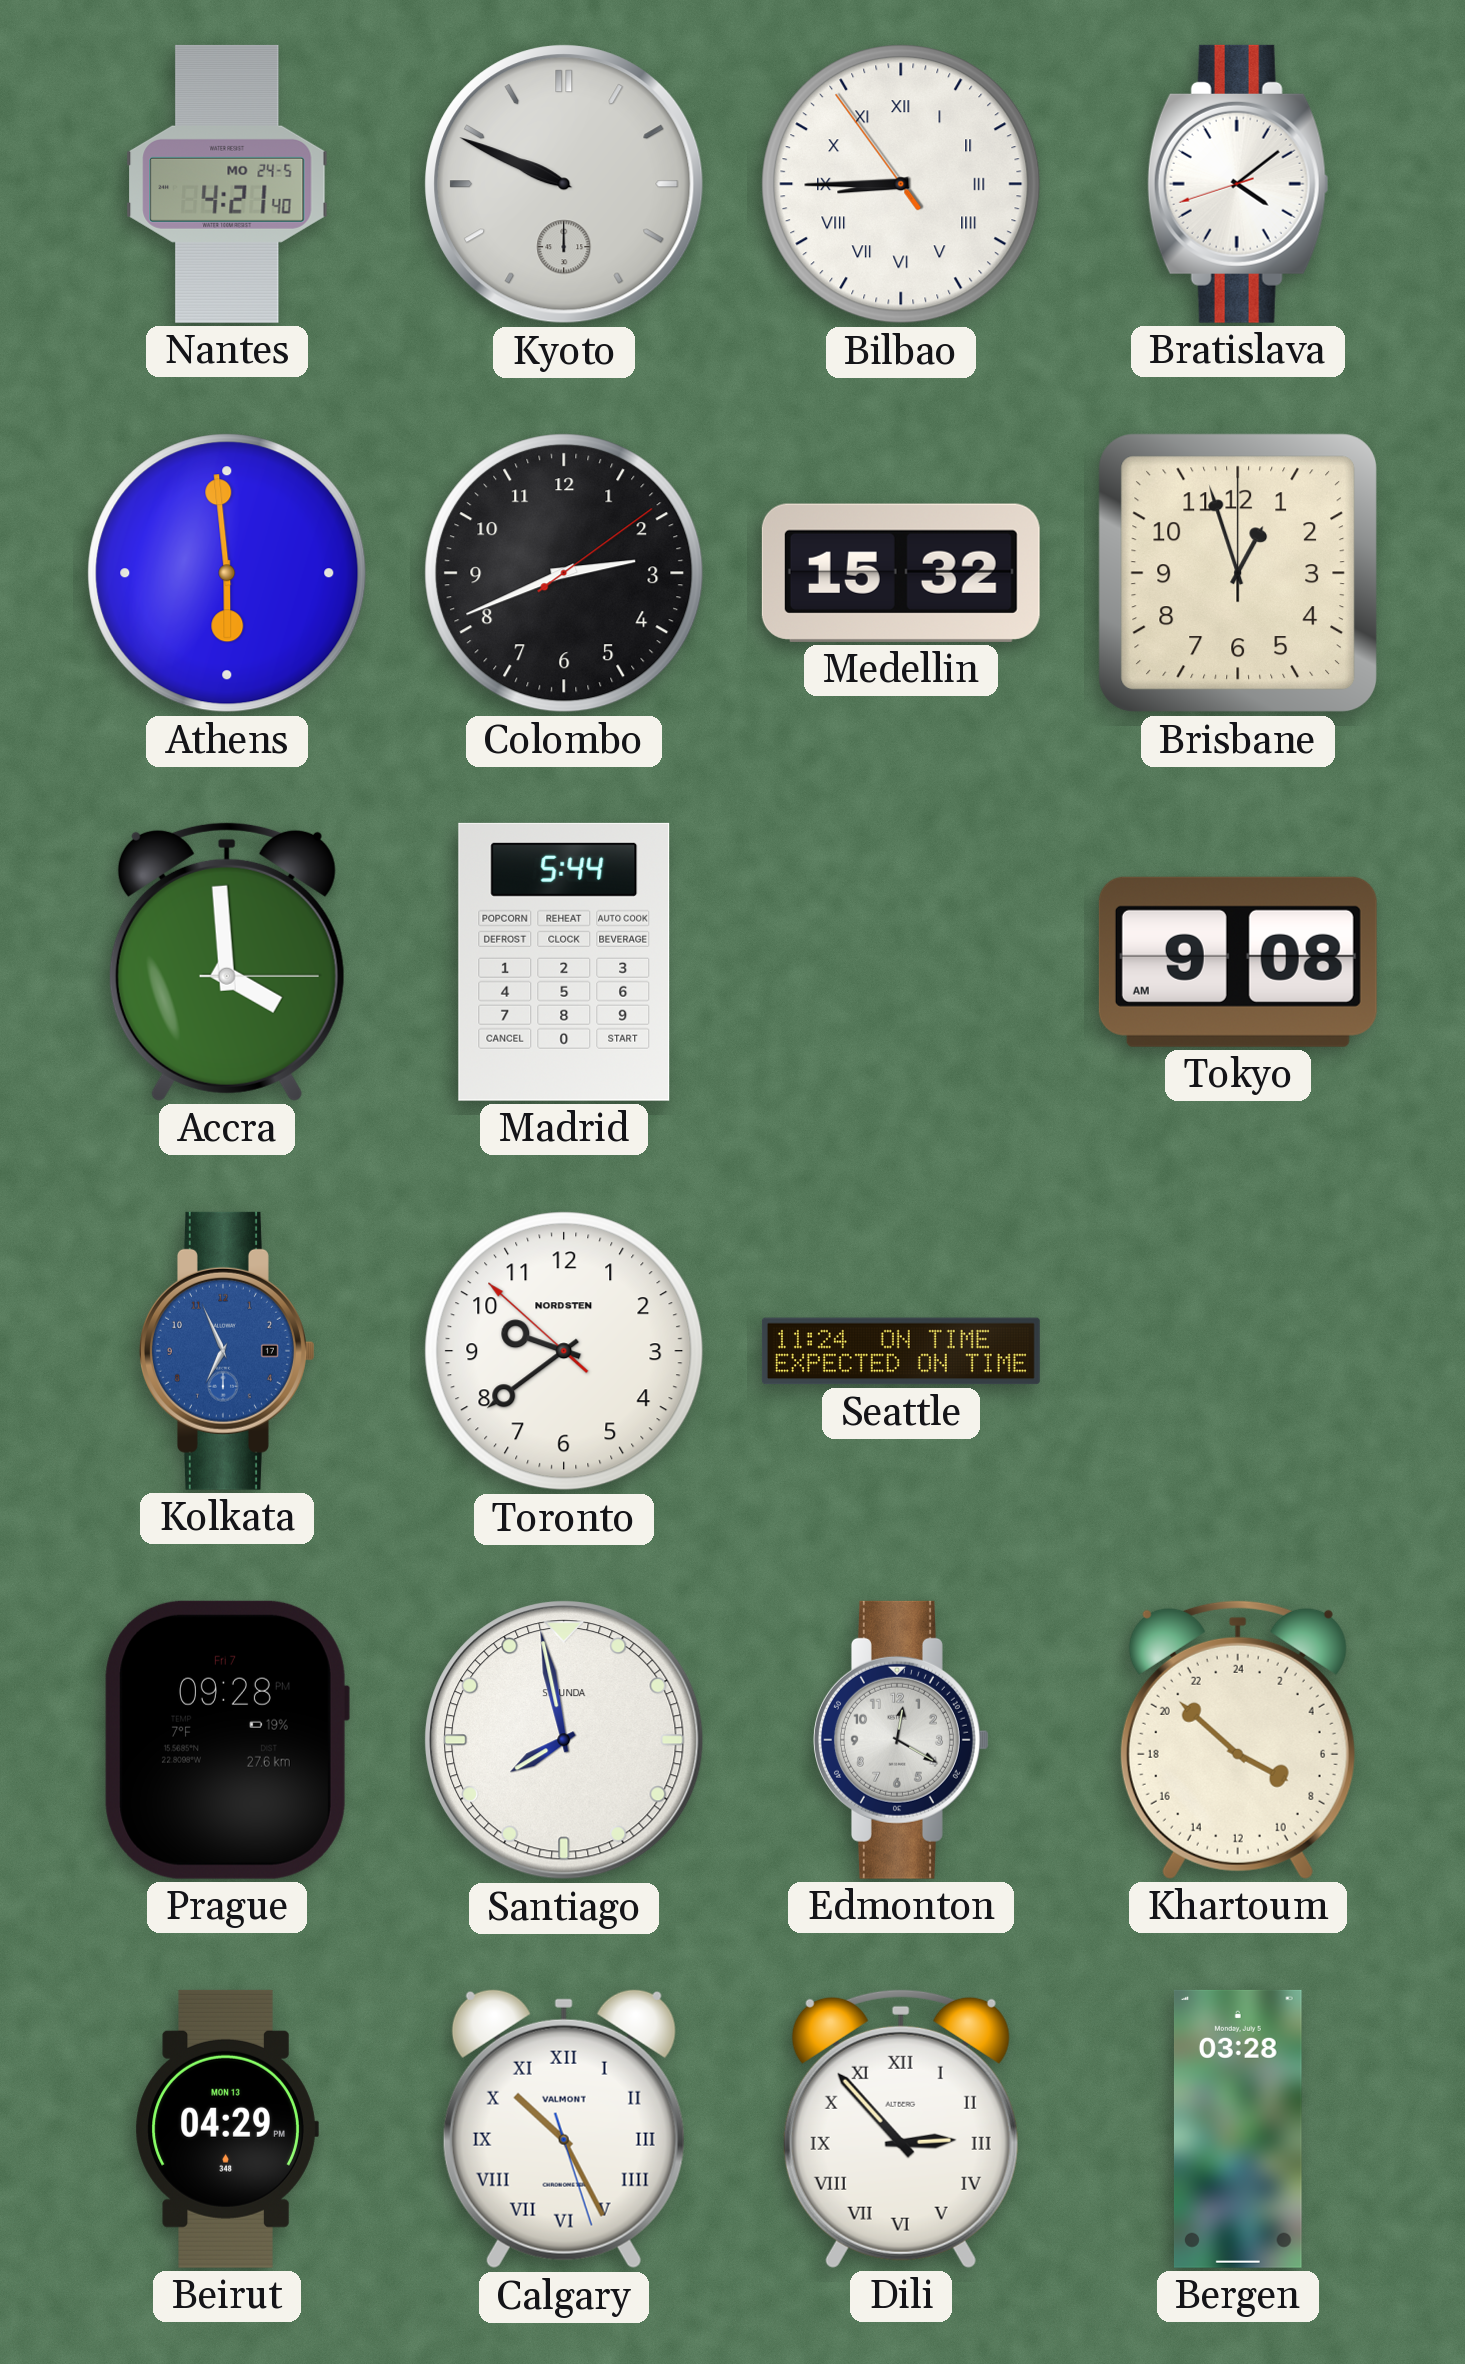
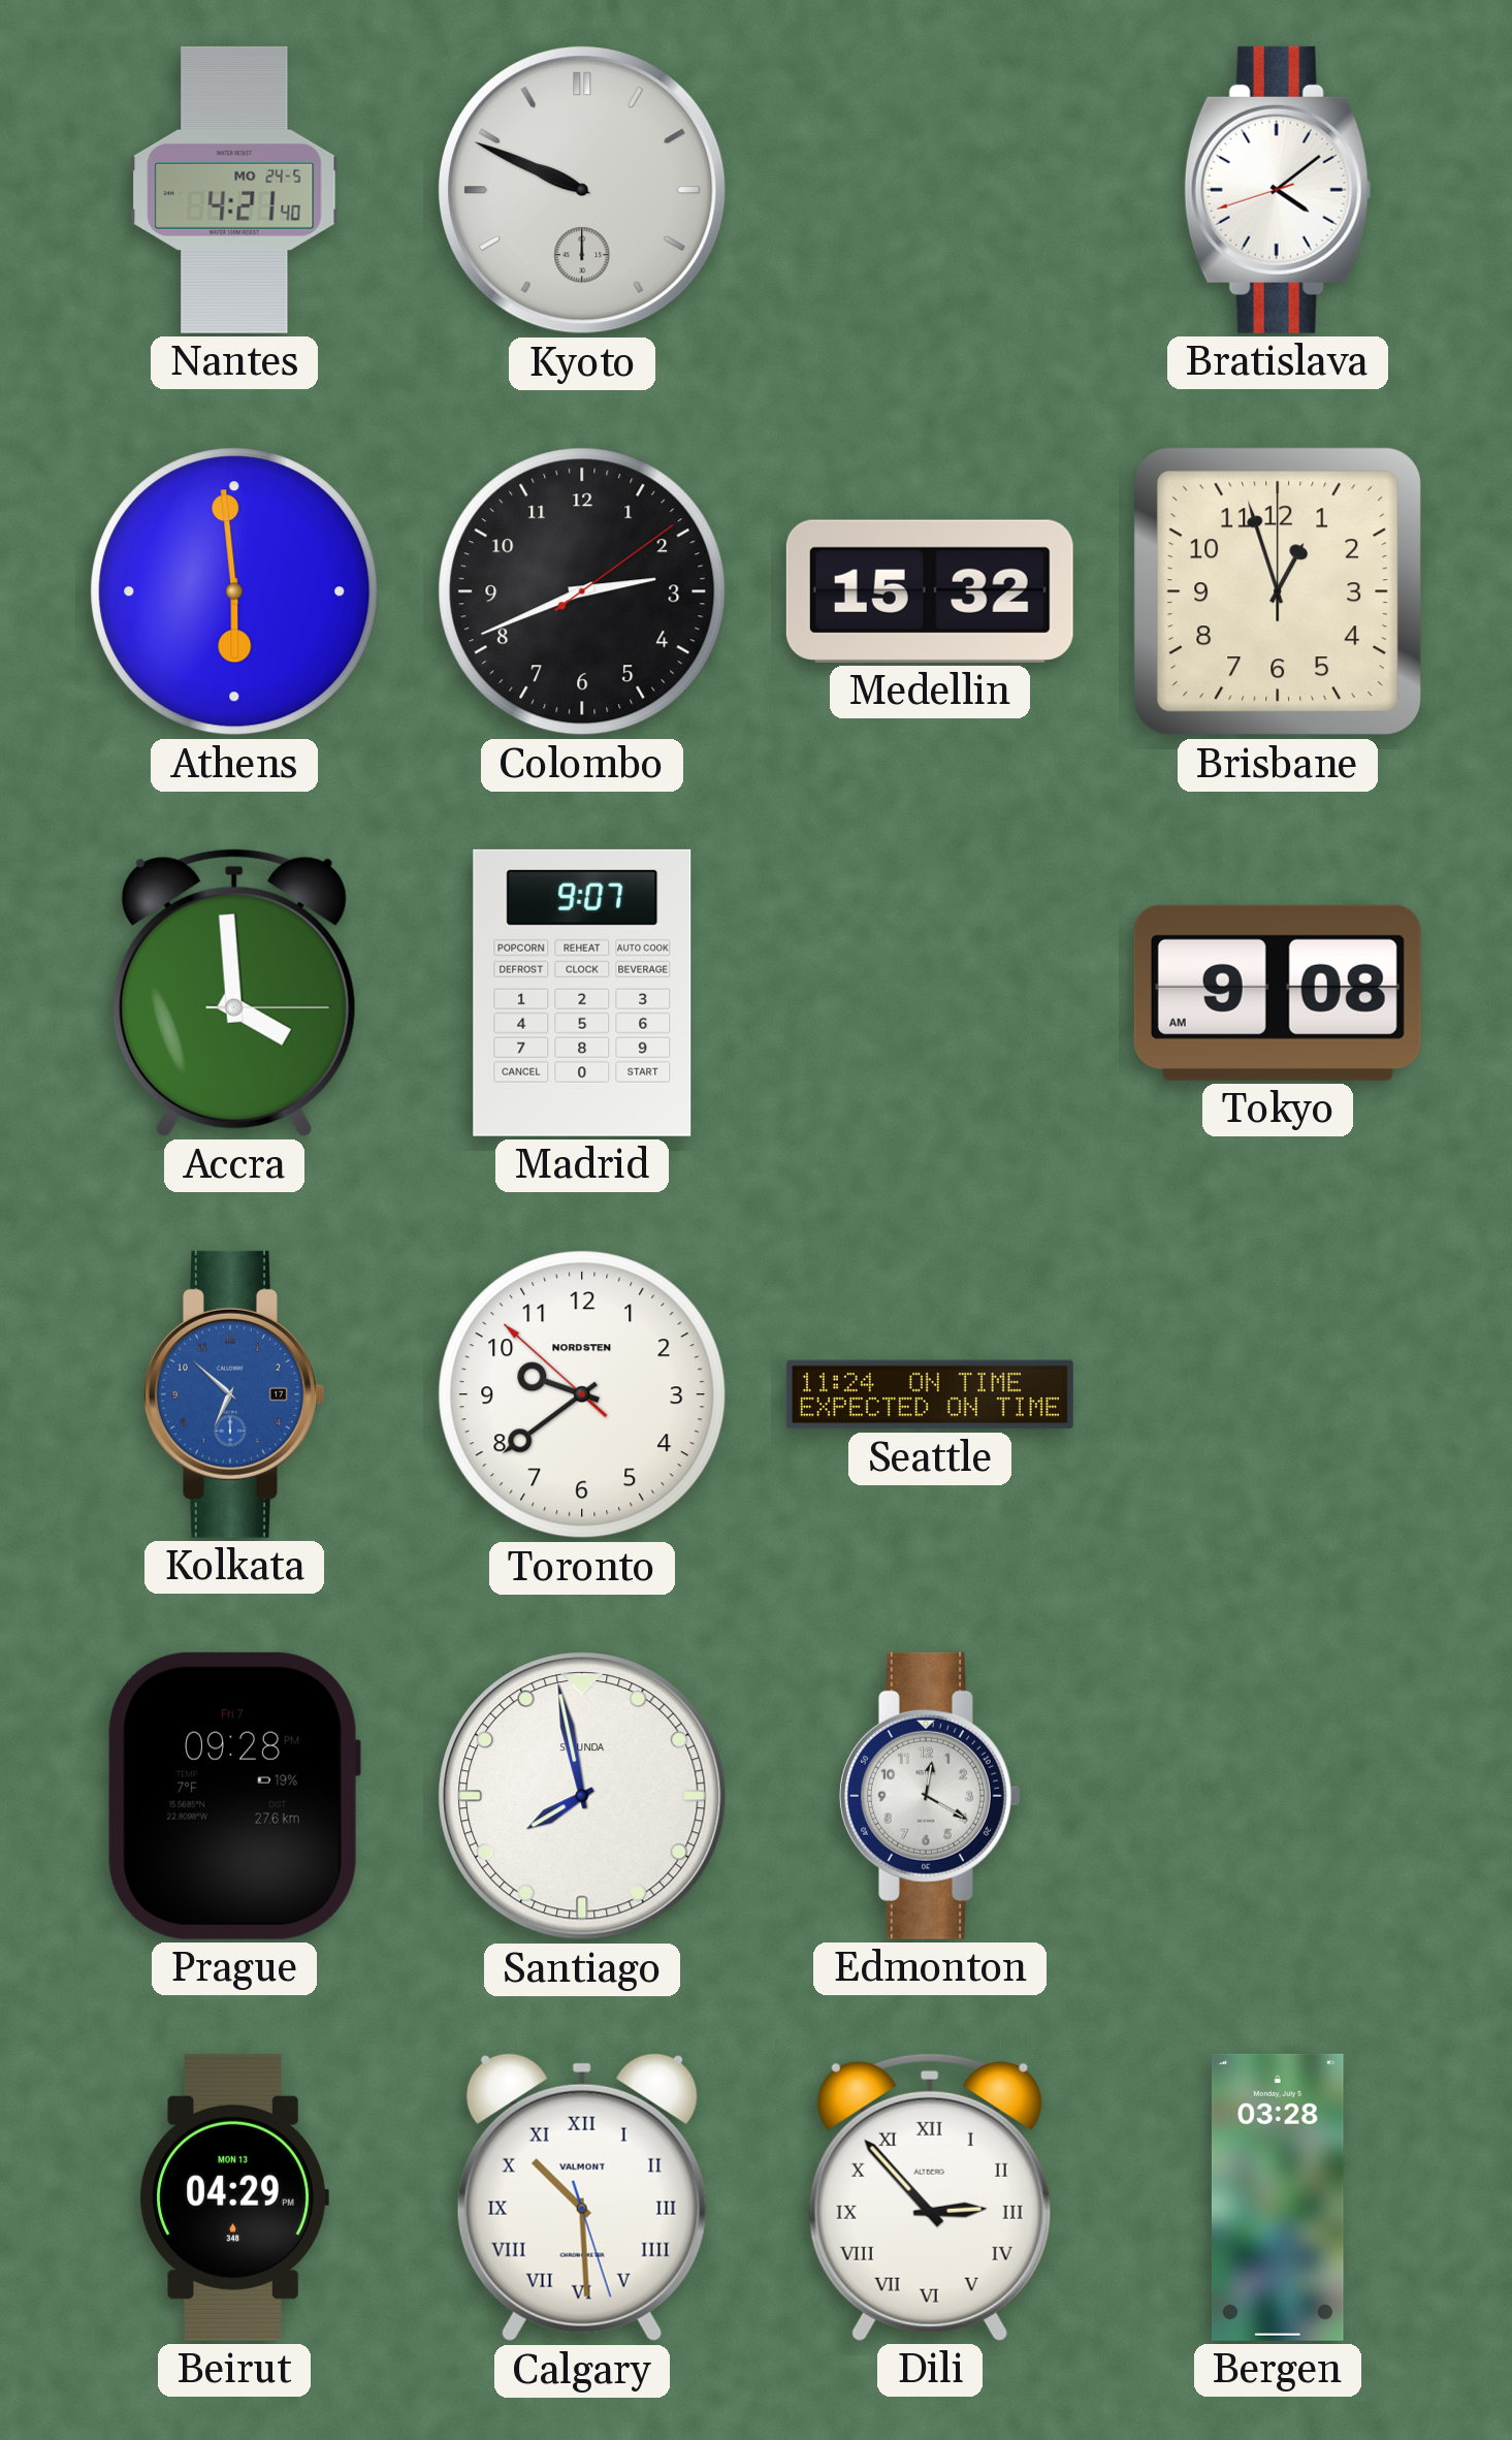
Bilbao: 8:44 -> none (901, 184)
Madrid: 5:44 -> 9:07 (582, 993)
Kolkata: 6:56 -> 6:52 (235, 1394)
Khartoum: 7:52 -> none (1238, 1739)
Calgary: 10:25 -> 10:29 (582, 2197)
